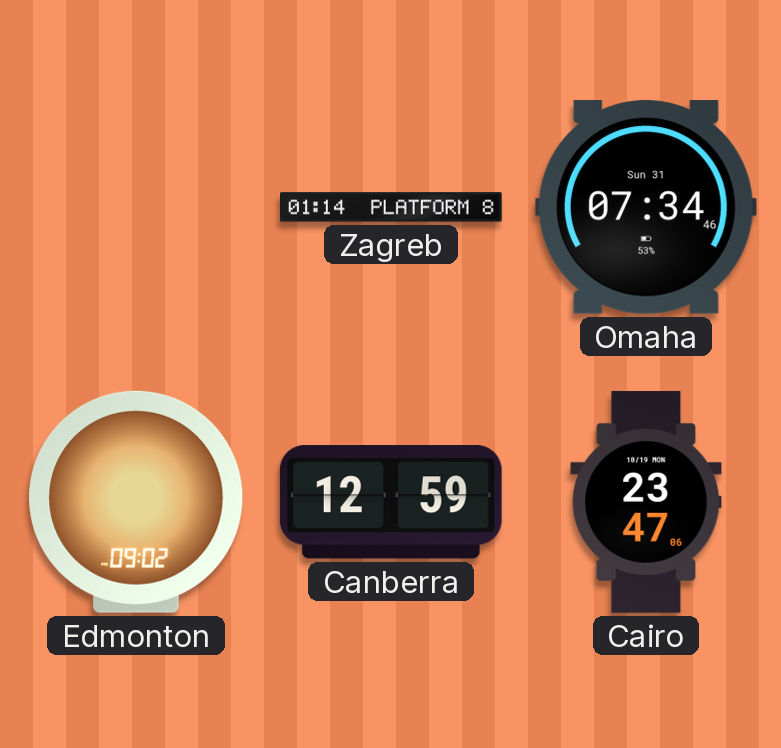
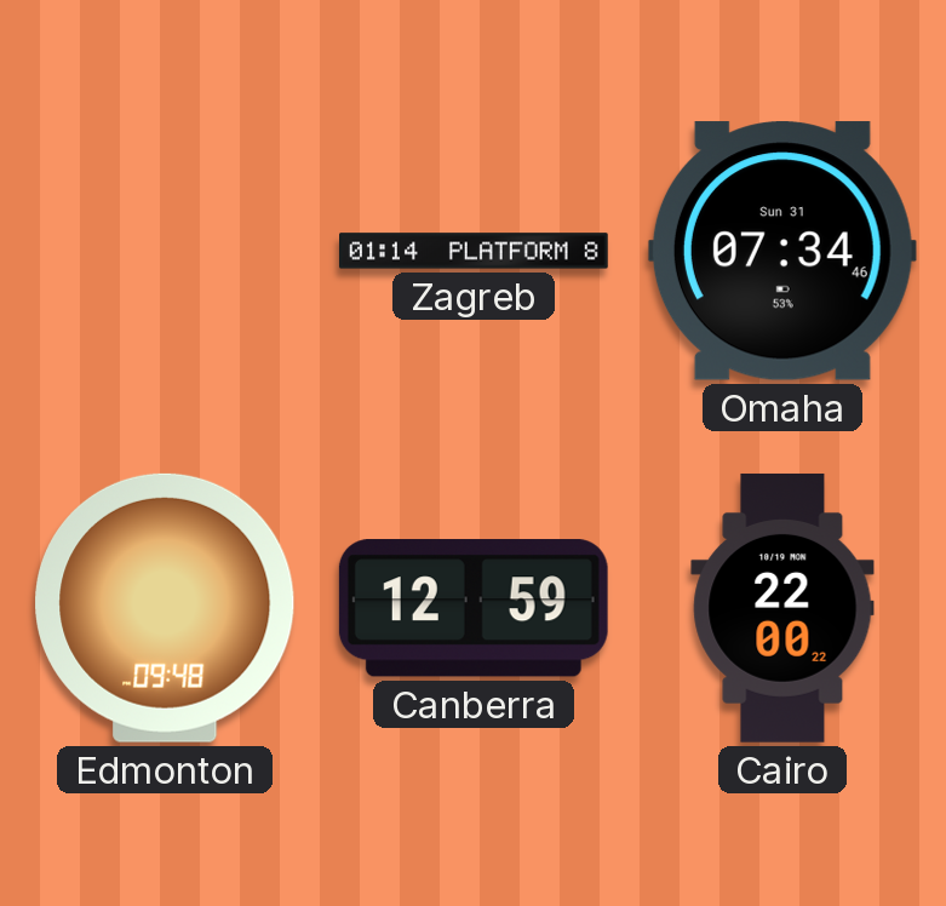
Edmonton: 09:02 -> 09:48 (165, 608)
Cairo: 23:47 -> 22:00 (782, 608)
